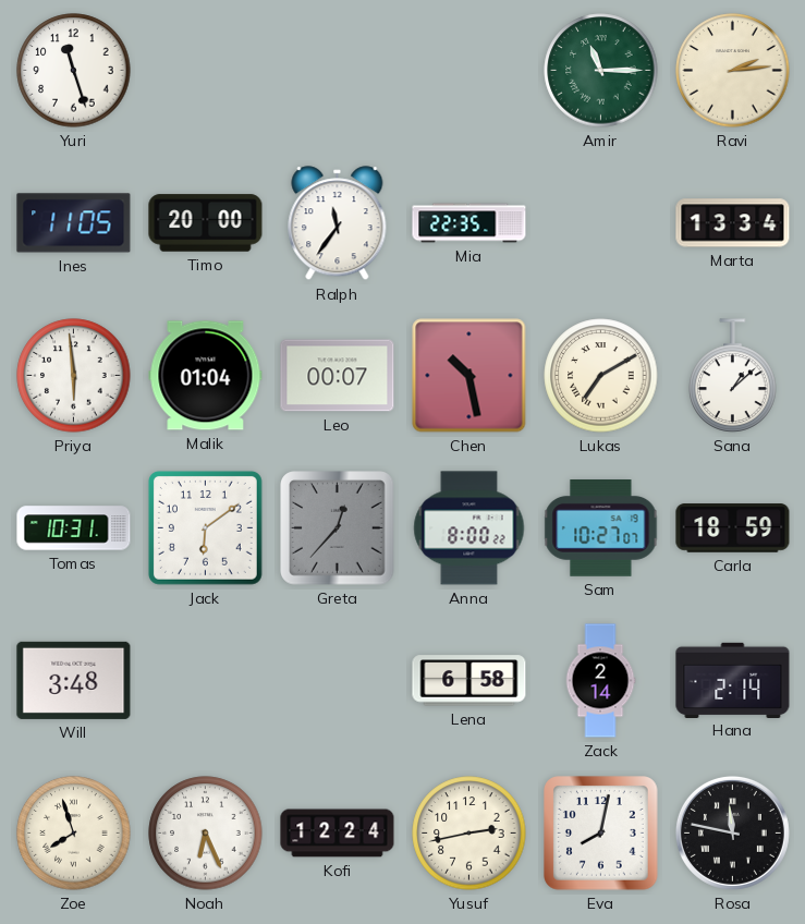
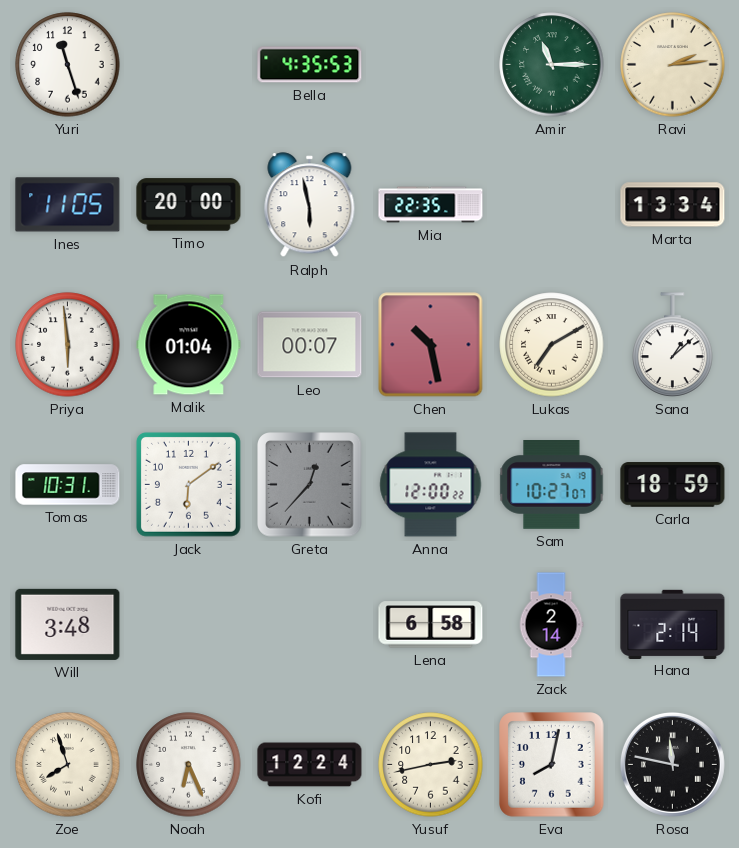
Bella: none -> 4:35 (310, 65)
Ralph: 11:36 -> 5:58 (310, 205)
Anna: 8:00 -> 12:00 (431, 485)
